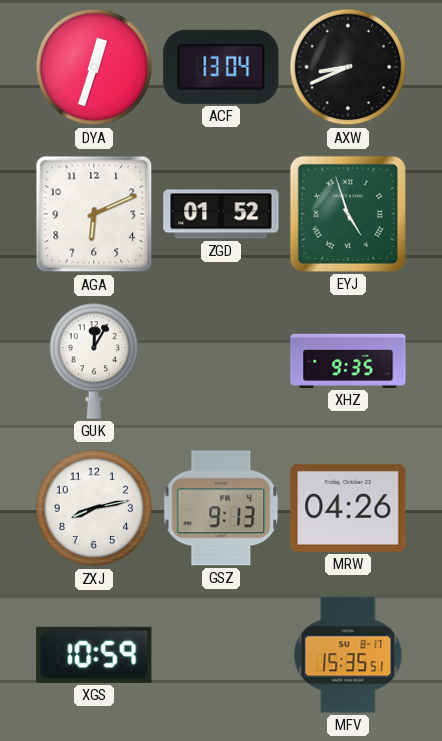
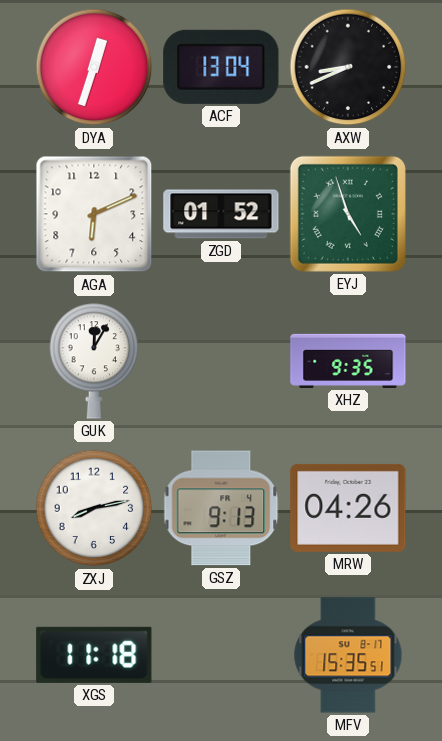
XGS: 10:59 -> 11:18 (94, 655)
